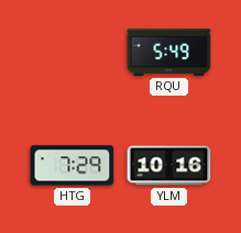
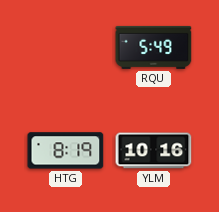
HTG: 7:29 -> 8:19 (66, 151)
